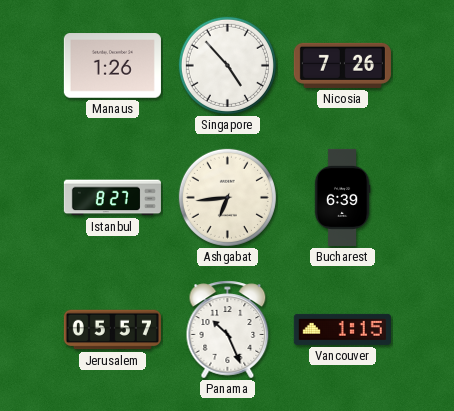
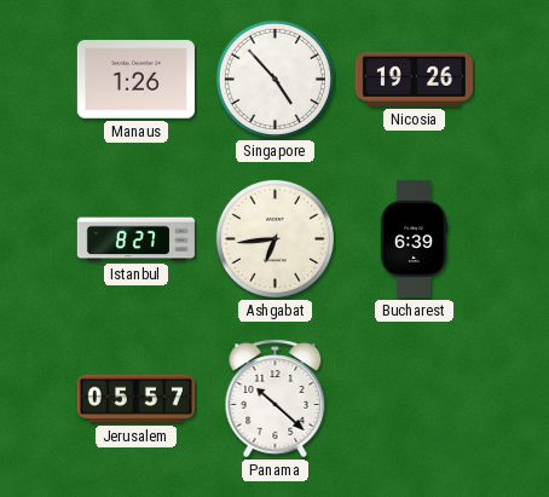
Nicosia: 7:26 -> 19:26 (414, 79)
Panama: 10:26 -> 10:22 (276, 399)
Vancouver: 1:15 -> none (342, 329)
